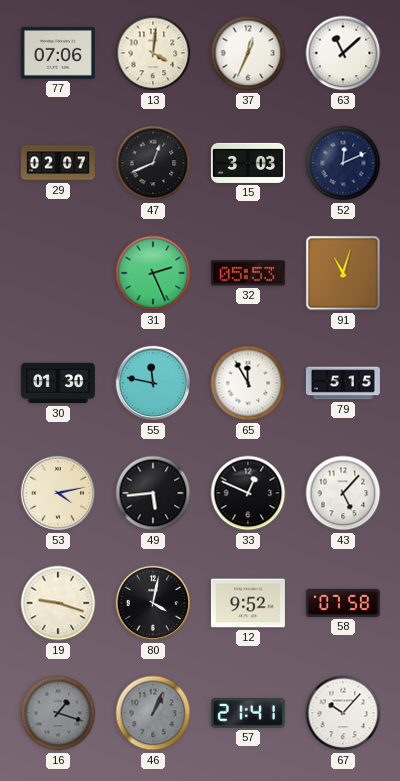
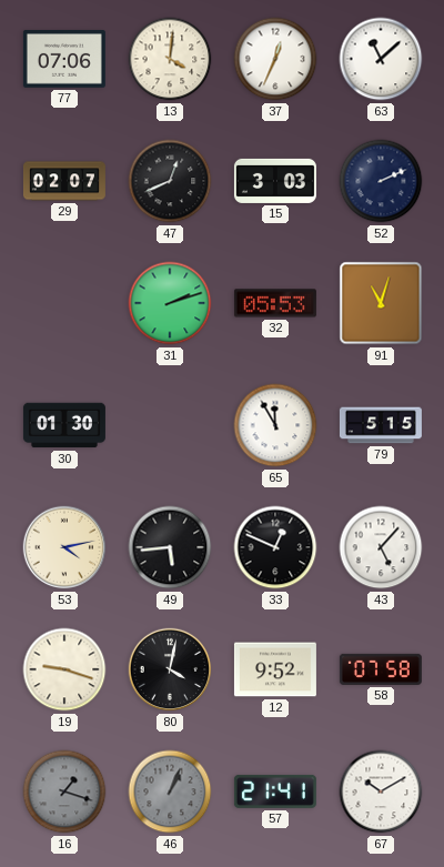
52: 12:11 -> 2:11 (381, 181)
31: 2:26 -> 2:12 (170, 303)
55: 11:47 -> none (153, 383)
67: 10:07 -> 10:10 (381, 792)
